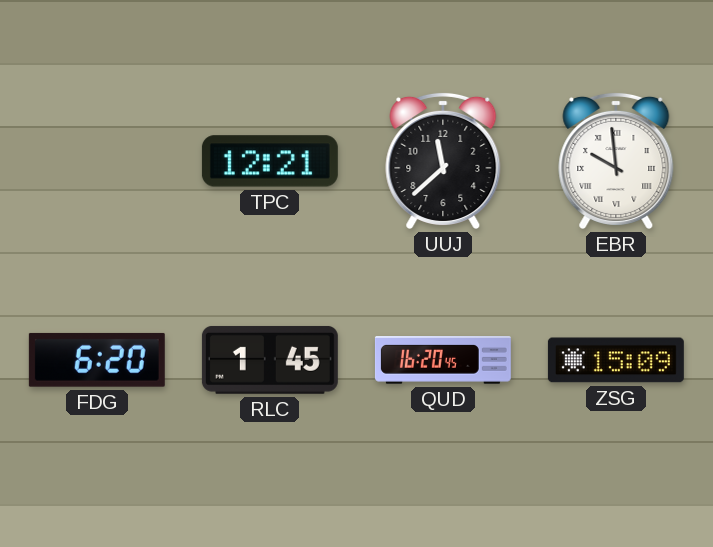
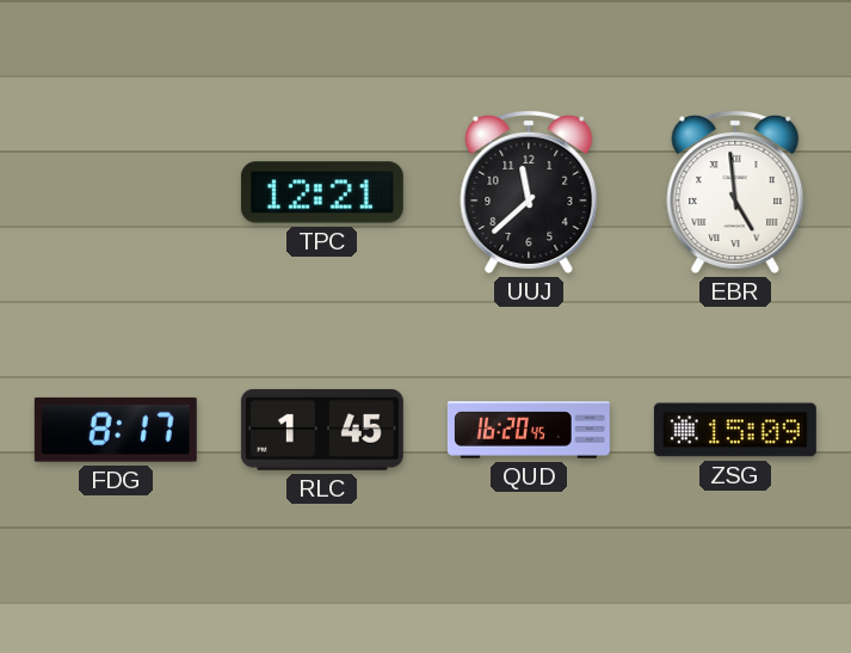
EBR: 9:59 -> 4:59 (735, 191)
FDG: 6:20 -> 8:17 (116, 430)
